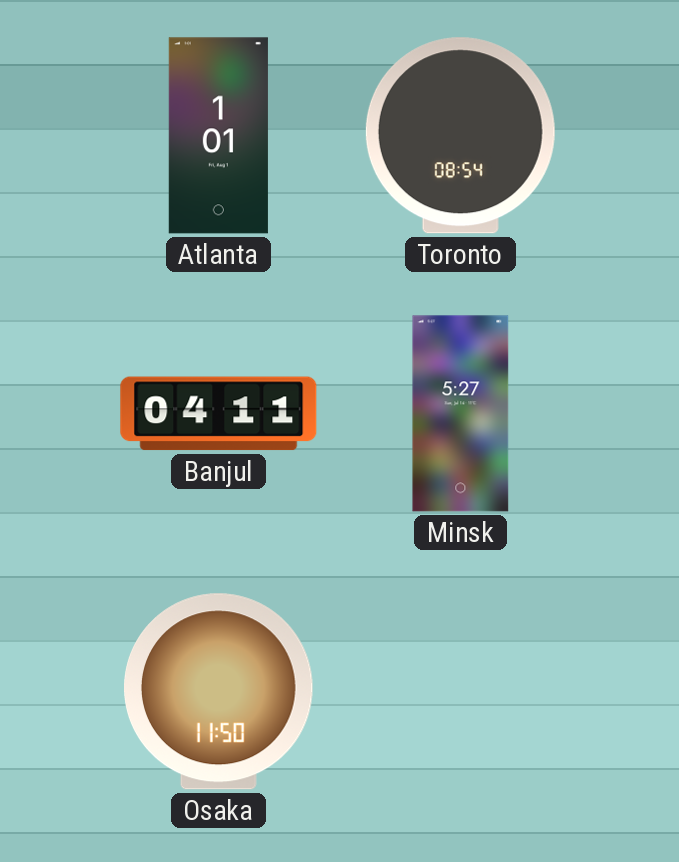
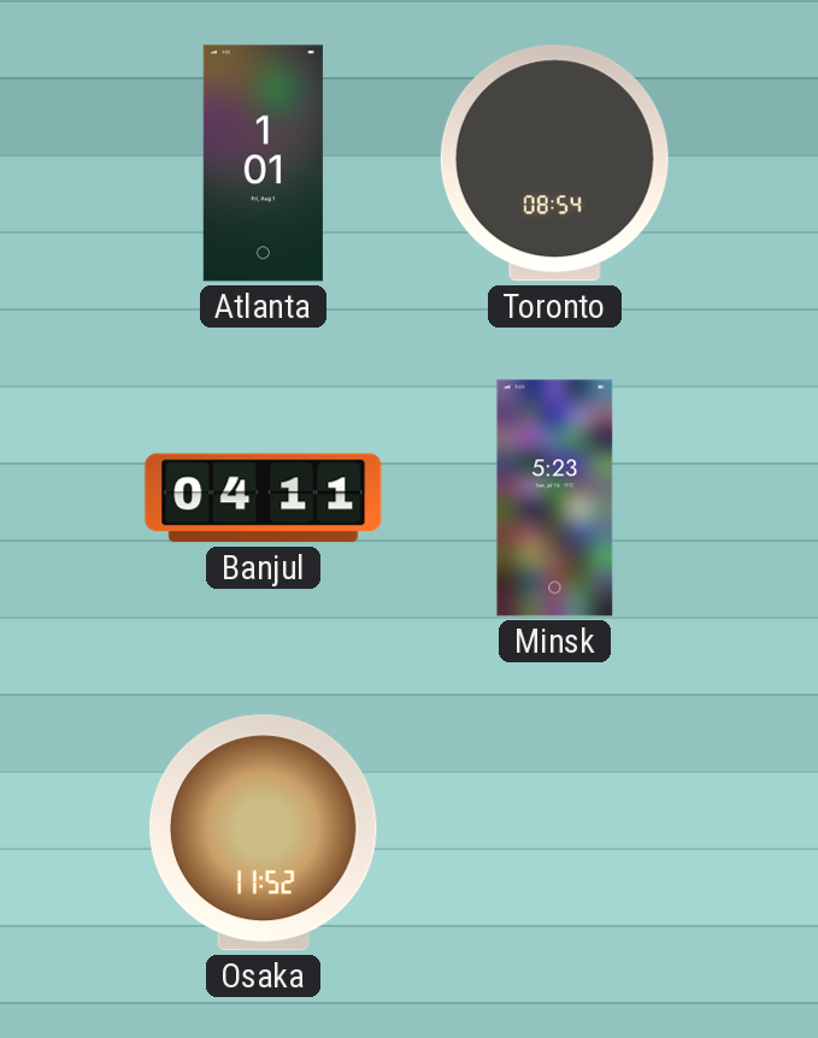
Minsk: 5:27 -> 5:23 (555, 499)
Osaka: 11:50 -> 11:52 (264, 833)
